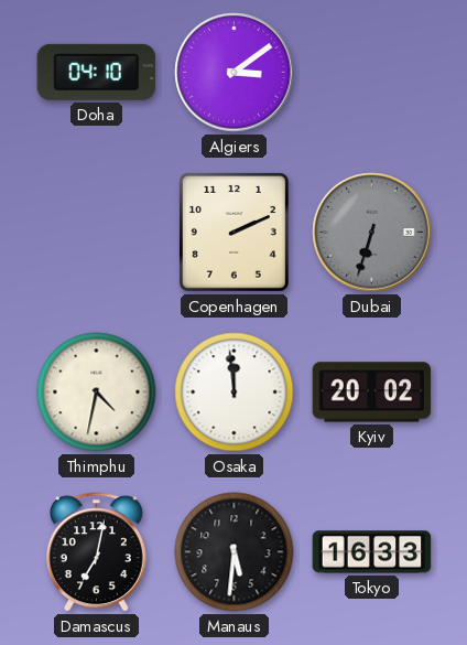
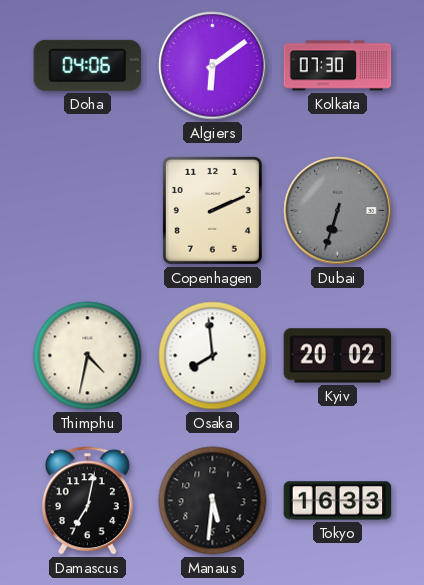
Doha: 04:10 -> 04:06 (88, 65)
Algiers: 3:09 -> 6:09 (213, 66)
Kolkata: none -> 07:30 (338, 66)
Osaka: 11:59 -> 7:59 (213, 356)
